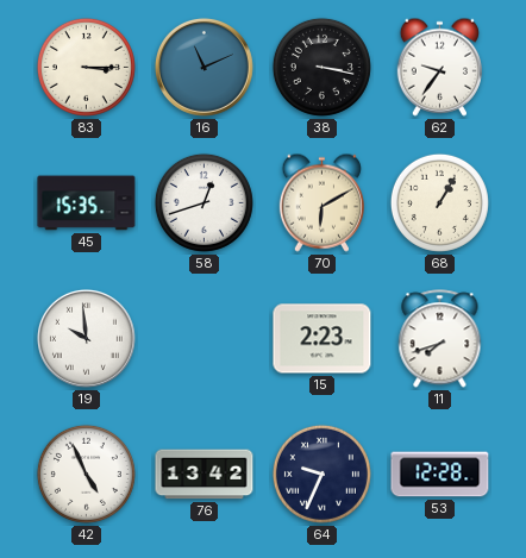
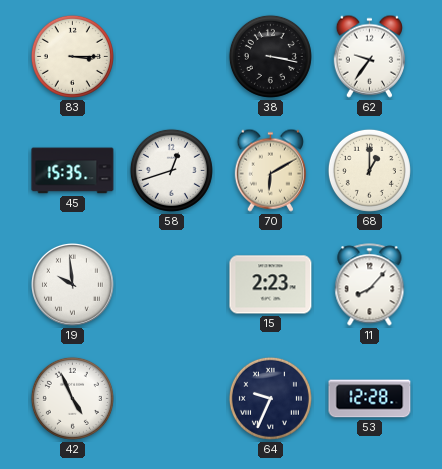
16: 11:11 -> none (203, 67)
68: 1:05 -> 1:00 (369, 170)
11: 7:42 -> 8:07 (370, 285)
76: 13:42 -> none (205, 475)
